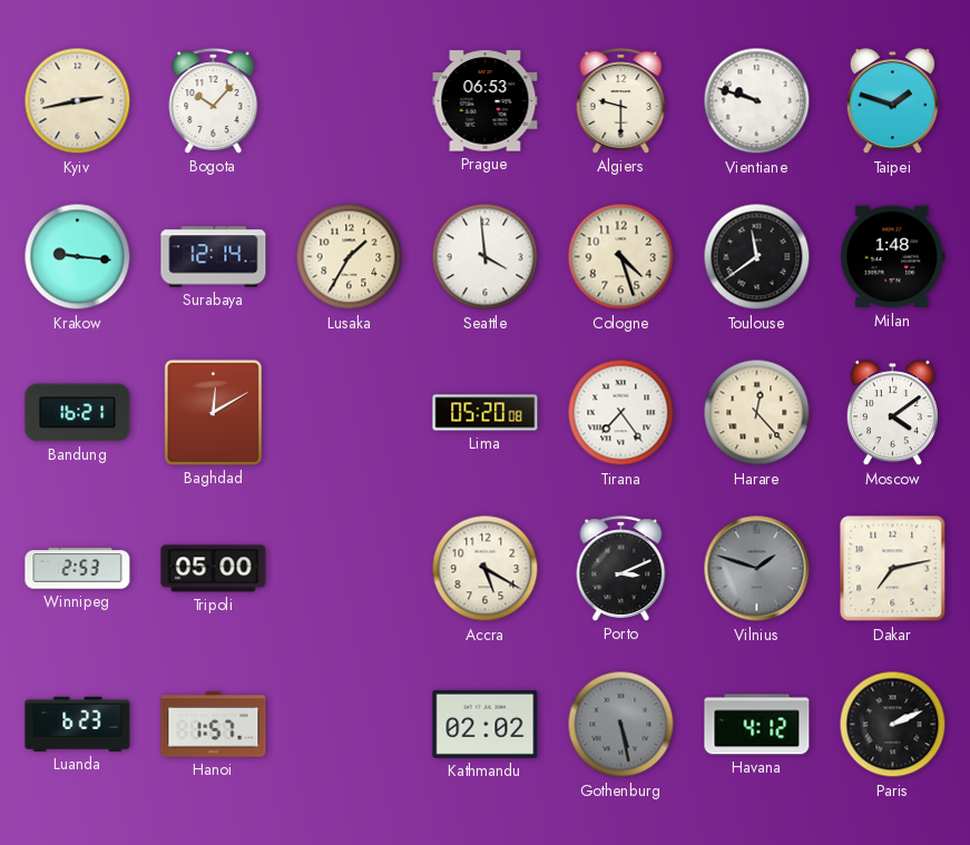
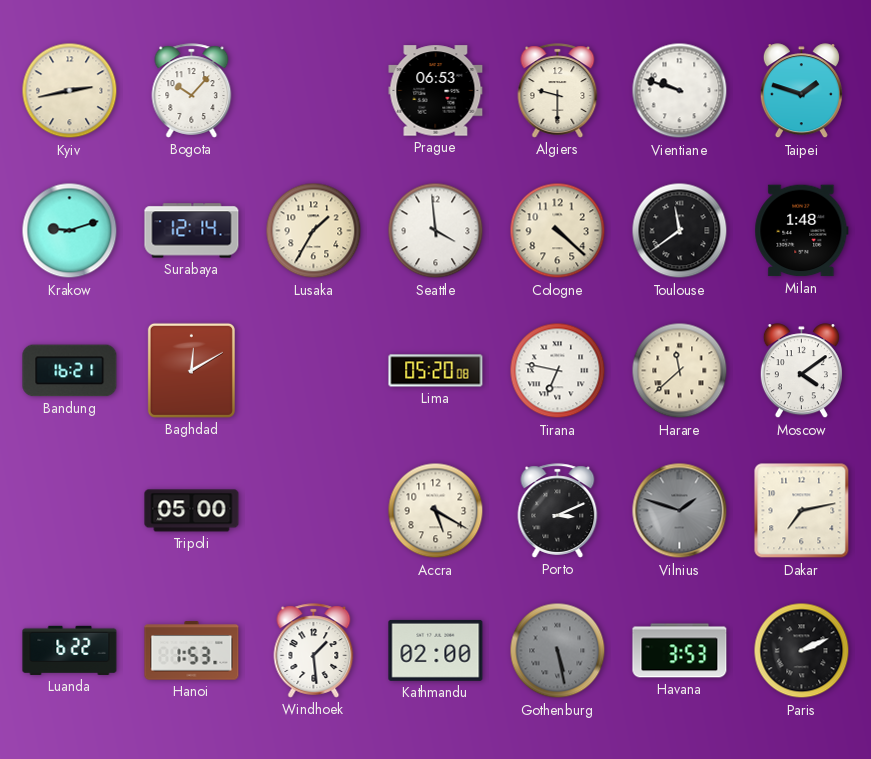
Krakow: 9:16 -> 9:12 (70, 231)
Cologne: 4:27 -> 4:22 (558, 231)
Tirana: 7:24 -> 6:47 (558, 371)
Harare: 12:23 -> 11:38 (680, 371)
Winnipeg: 2:53 -> none (78, 569)
Luanda: 6:23 -> 6:22 (70, 650)
Hanoi: 1:57 -> 1:53 (192, 651)
Windhoek: none -> 1:29 (314, 651)
Kathmandu: 02:02 -> 02:00 (436, 650)
Havana: 4:12 -> 3:53 (680, 651)
